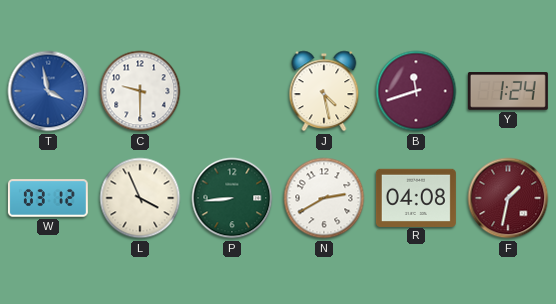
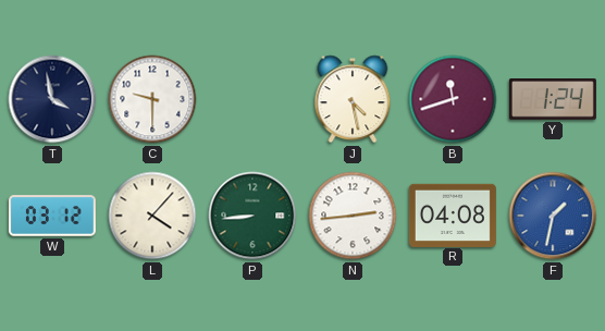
T dial: blue -> navy (52, 99)
L: 3:56 -> 4:07 (152, 216)
N: 2:40 -> 2:44 (353, 216)
F dial: burgundy -> blue (553, 216)
